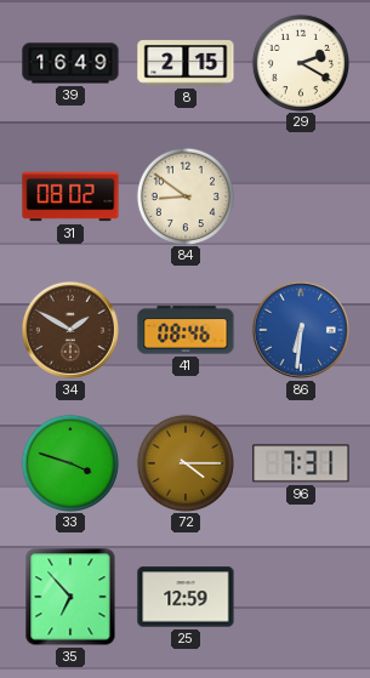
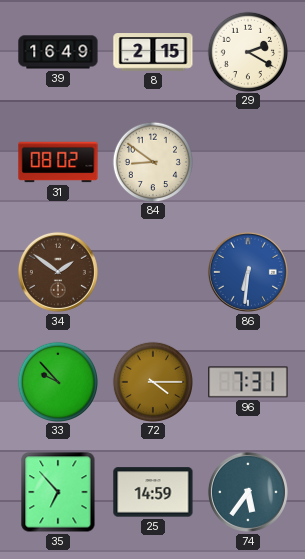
34: 1:50 -> 1:51 (58, 272)
41: 08:46 -> none (186, 330)
33: 3:48 -> 9:53 (57, 381)
25: 12:59 -> 14:59 (153, 492)
74: none -> 5:36 (248, 492)
